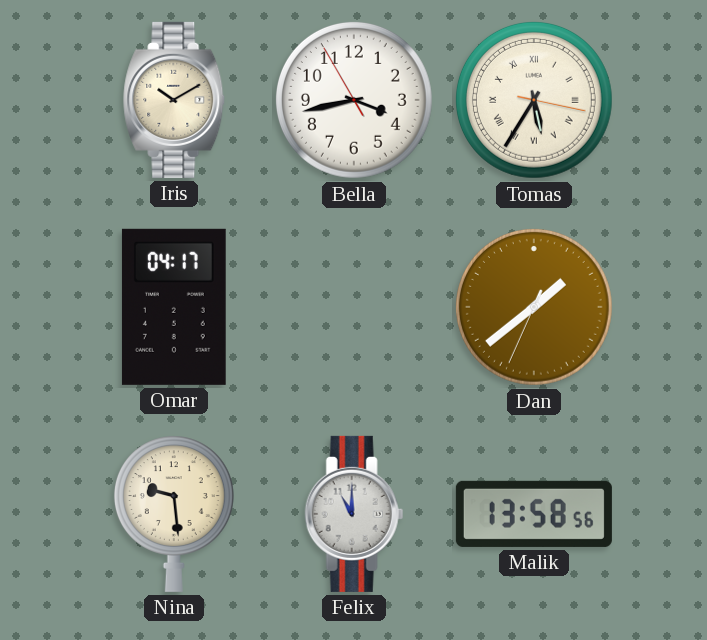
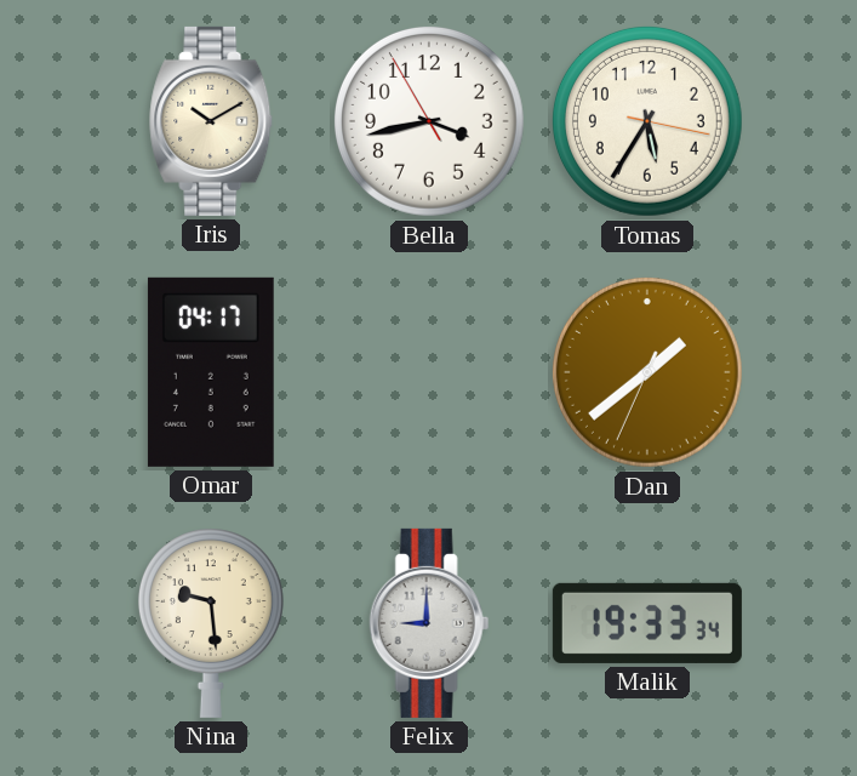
Tomas numerals: Roman -> Arabic (647, 121)
Felix: 11:00 -> 9:00 (429, 623)
Malik: 13:58 -> 19:33 (647, 623)
